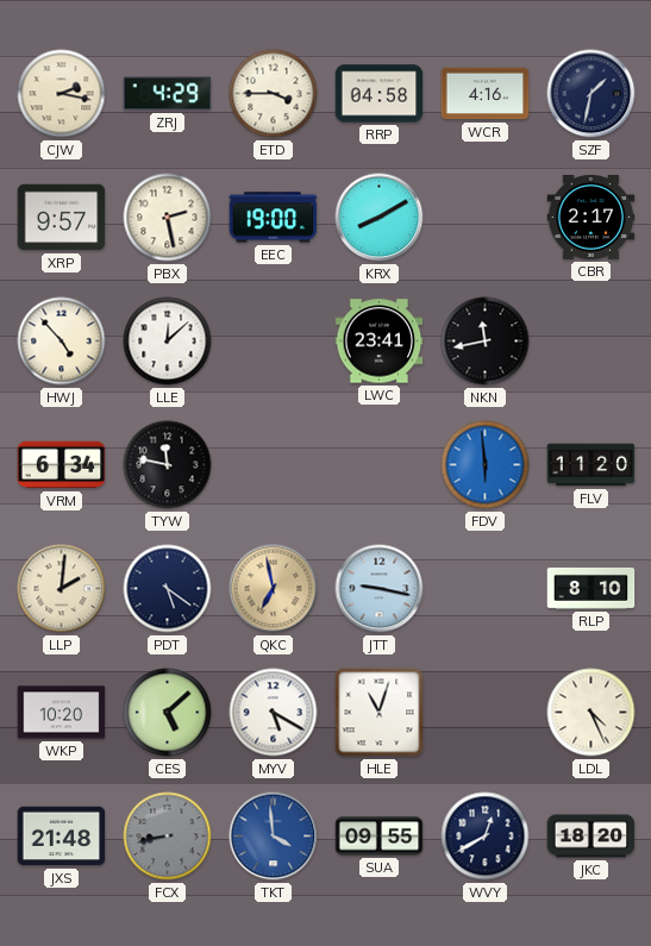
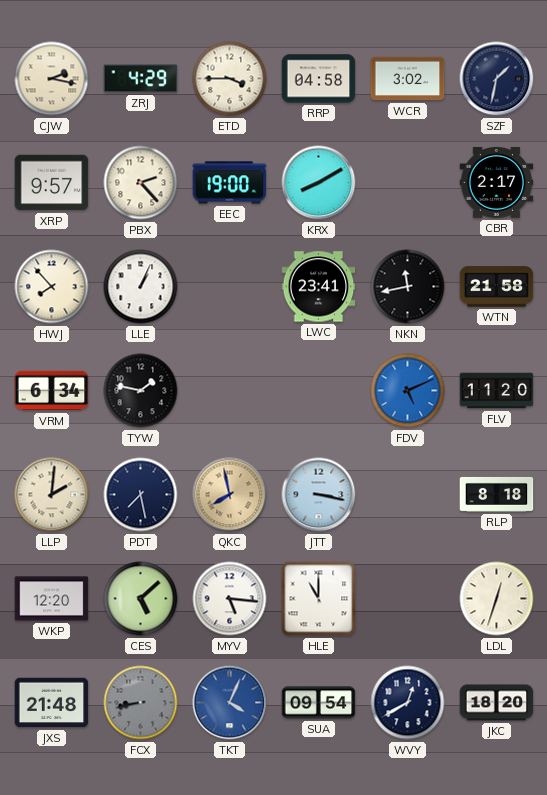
WCR: 4:16 -> 3:02 (408, 79)
PBX: 2:28 -> 2:23 (141, 183)
HWJ: 4:53 -> 7:53 (52, 287)
LLE: 12:08 -> 1:04 (141, 287)
WTN: none -> 21:58 (497, 287)
TYW: 11:47 -> 1:47 (141, 391)
FDV: 5:59 -> 5:11 (408, 391)
PDT: 5:21 -> 7:28 (141, 495)
QKC: 6:58 -> 7:58 (230, 495)
JTT: 9:17 -> 3:17 (319, 495)
RLP: 8:10 -> 8:18 (497, 494)
WKP: 10:20 -> 12:20 (52, 599)
MYV: 5:20 -> 5:16 (230, 599)
HLE: 11:03 -> 11:00 (319, 599)
LDL: 4:26 -> 12:33 (497, 599)
TKT: 3:59 -> 4:04 (230, 703)
SUA: 09:55 -> 09:54 (319, 703)
